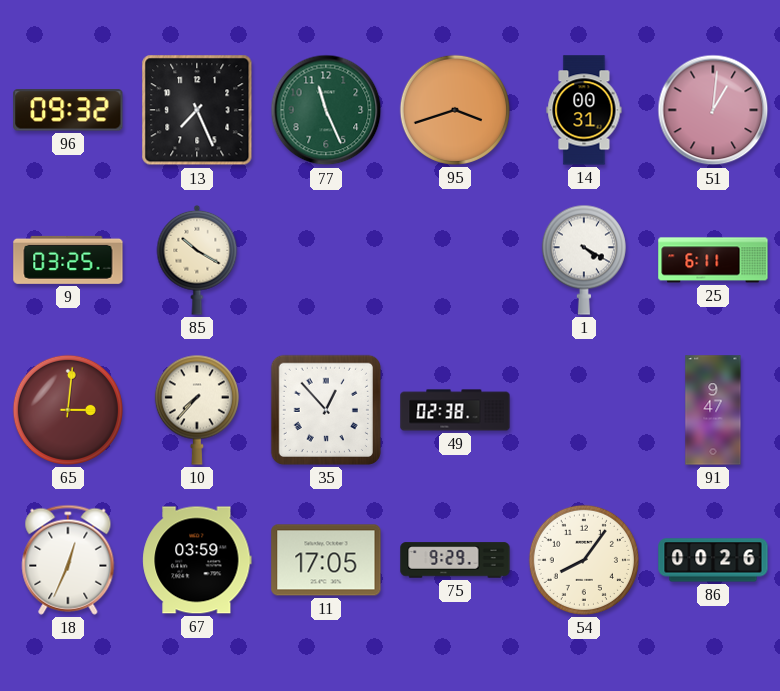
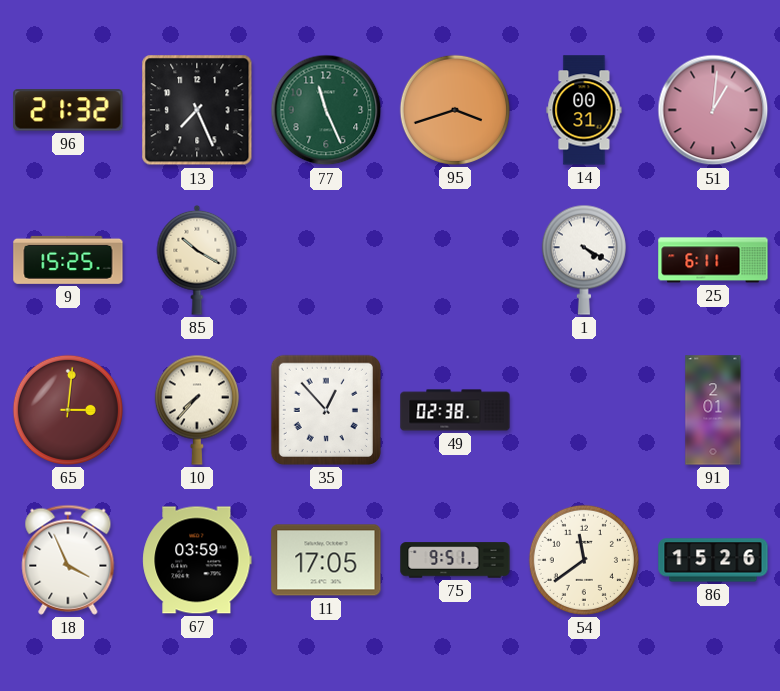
96: 09:32 -> 21:32 (68, 110)
9: 03:25 -> 15:25 (68, 260)
91: 9:47 -> 2:01 (713, 410)
18: 12:34 -> 3:56 (68, 560)
75: 9:29 -> 9:51 (455, 560)
54: 8:06 -> 11:39 (584, 560)
86: 00:26 -> 15:26 (713, 560)
